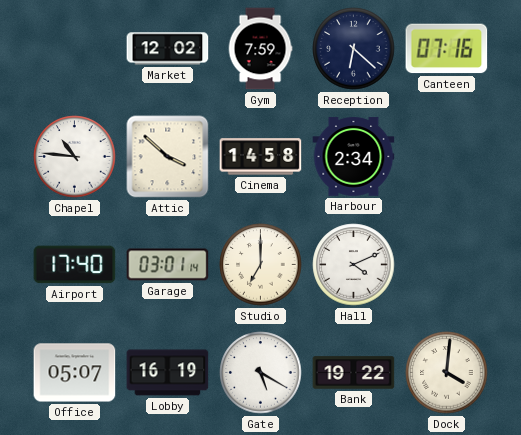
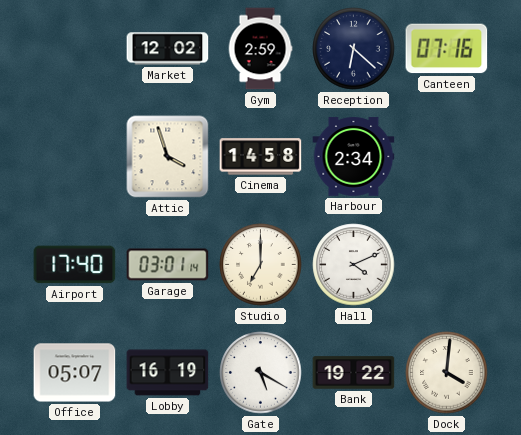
Gym: 7:59 -> 2:59 (260, 49)
Chapel: 10:46 -> none (75, 157)
Attic: 3:52 -> 3:57 (168, 157)
